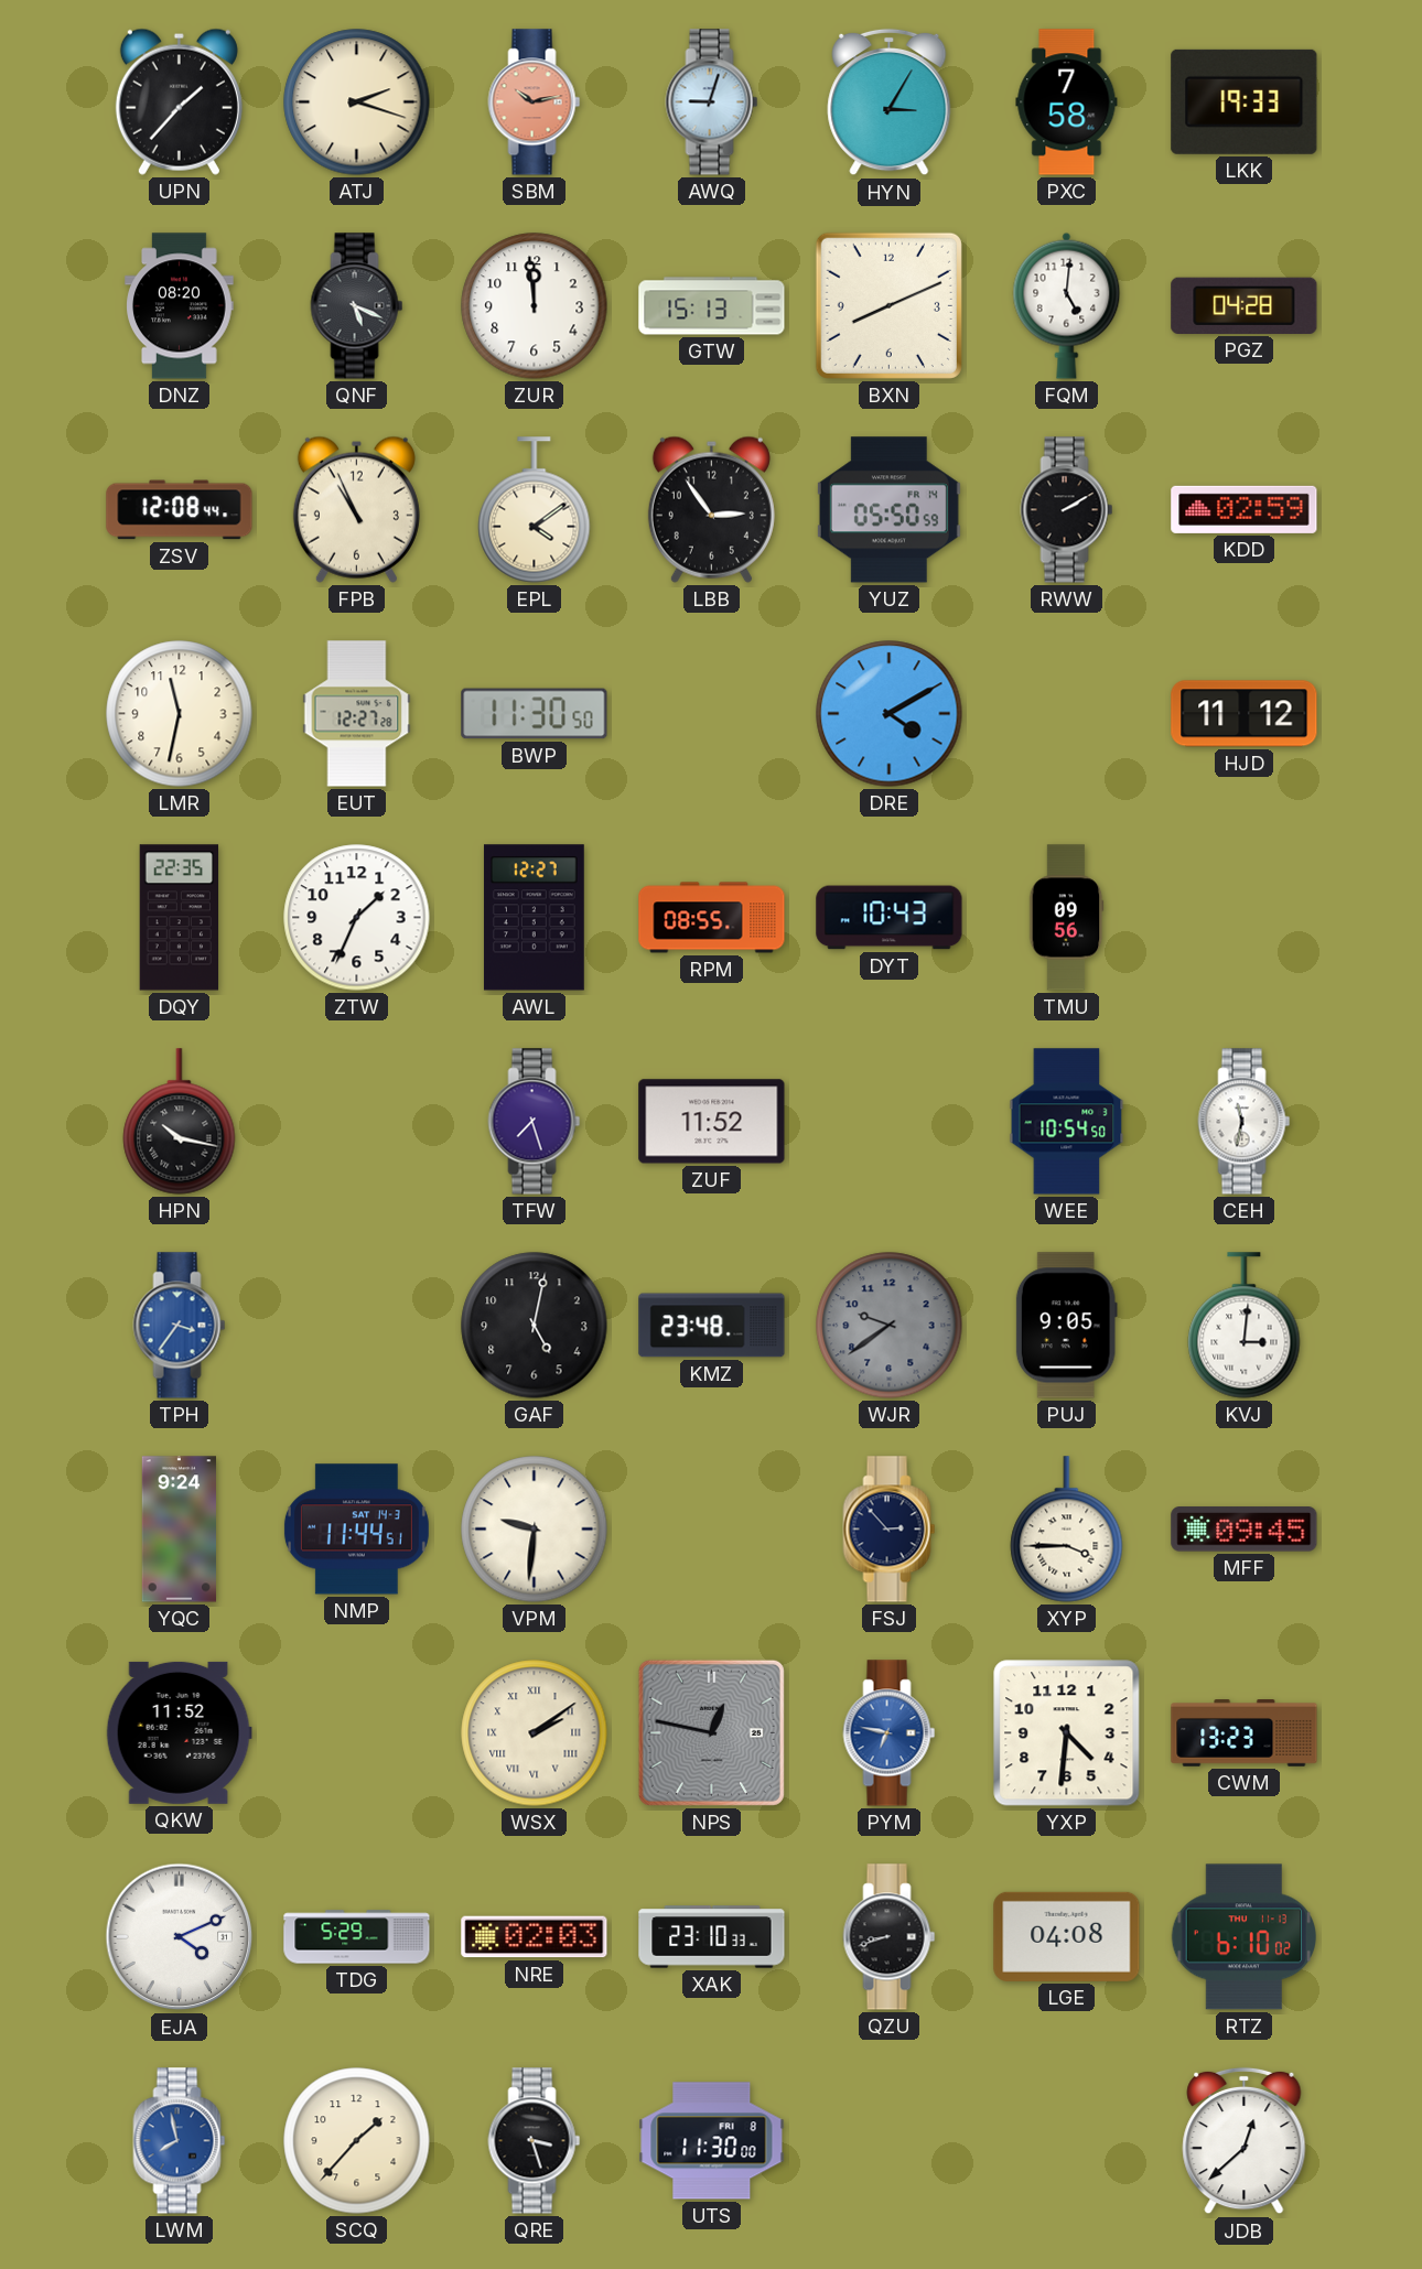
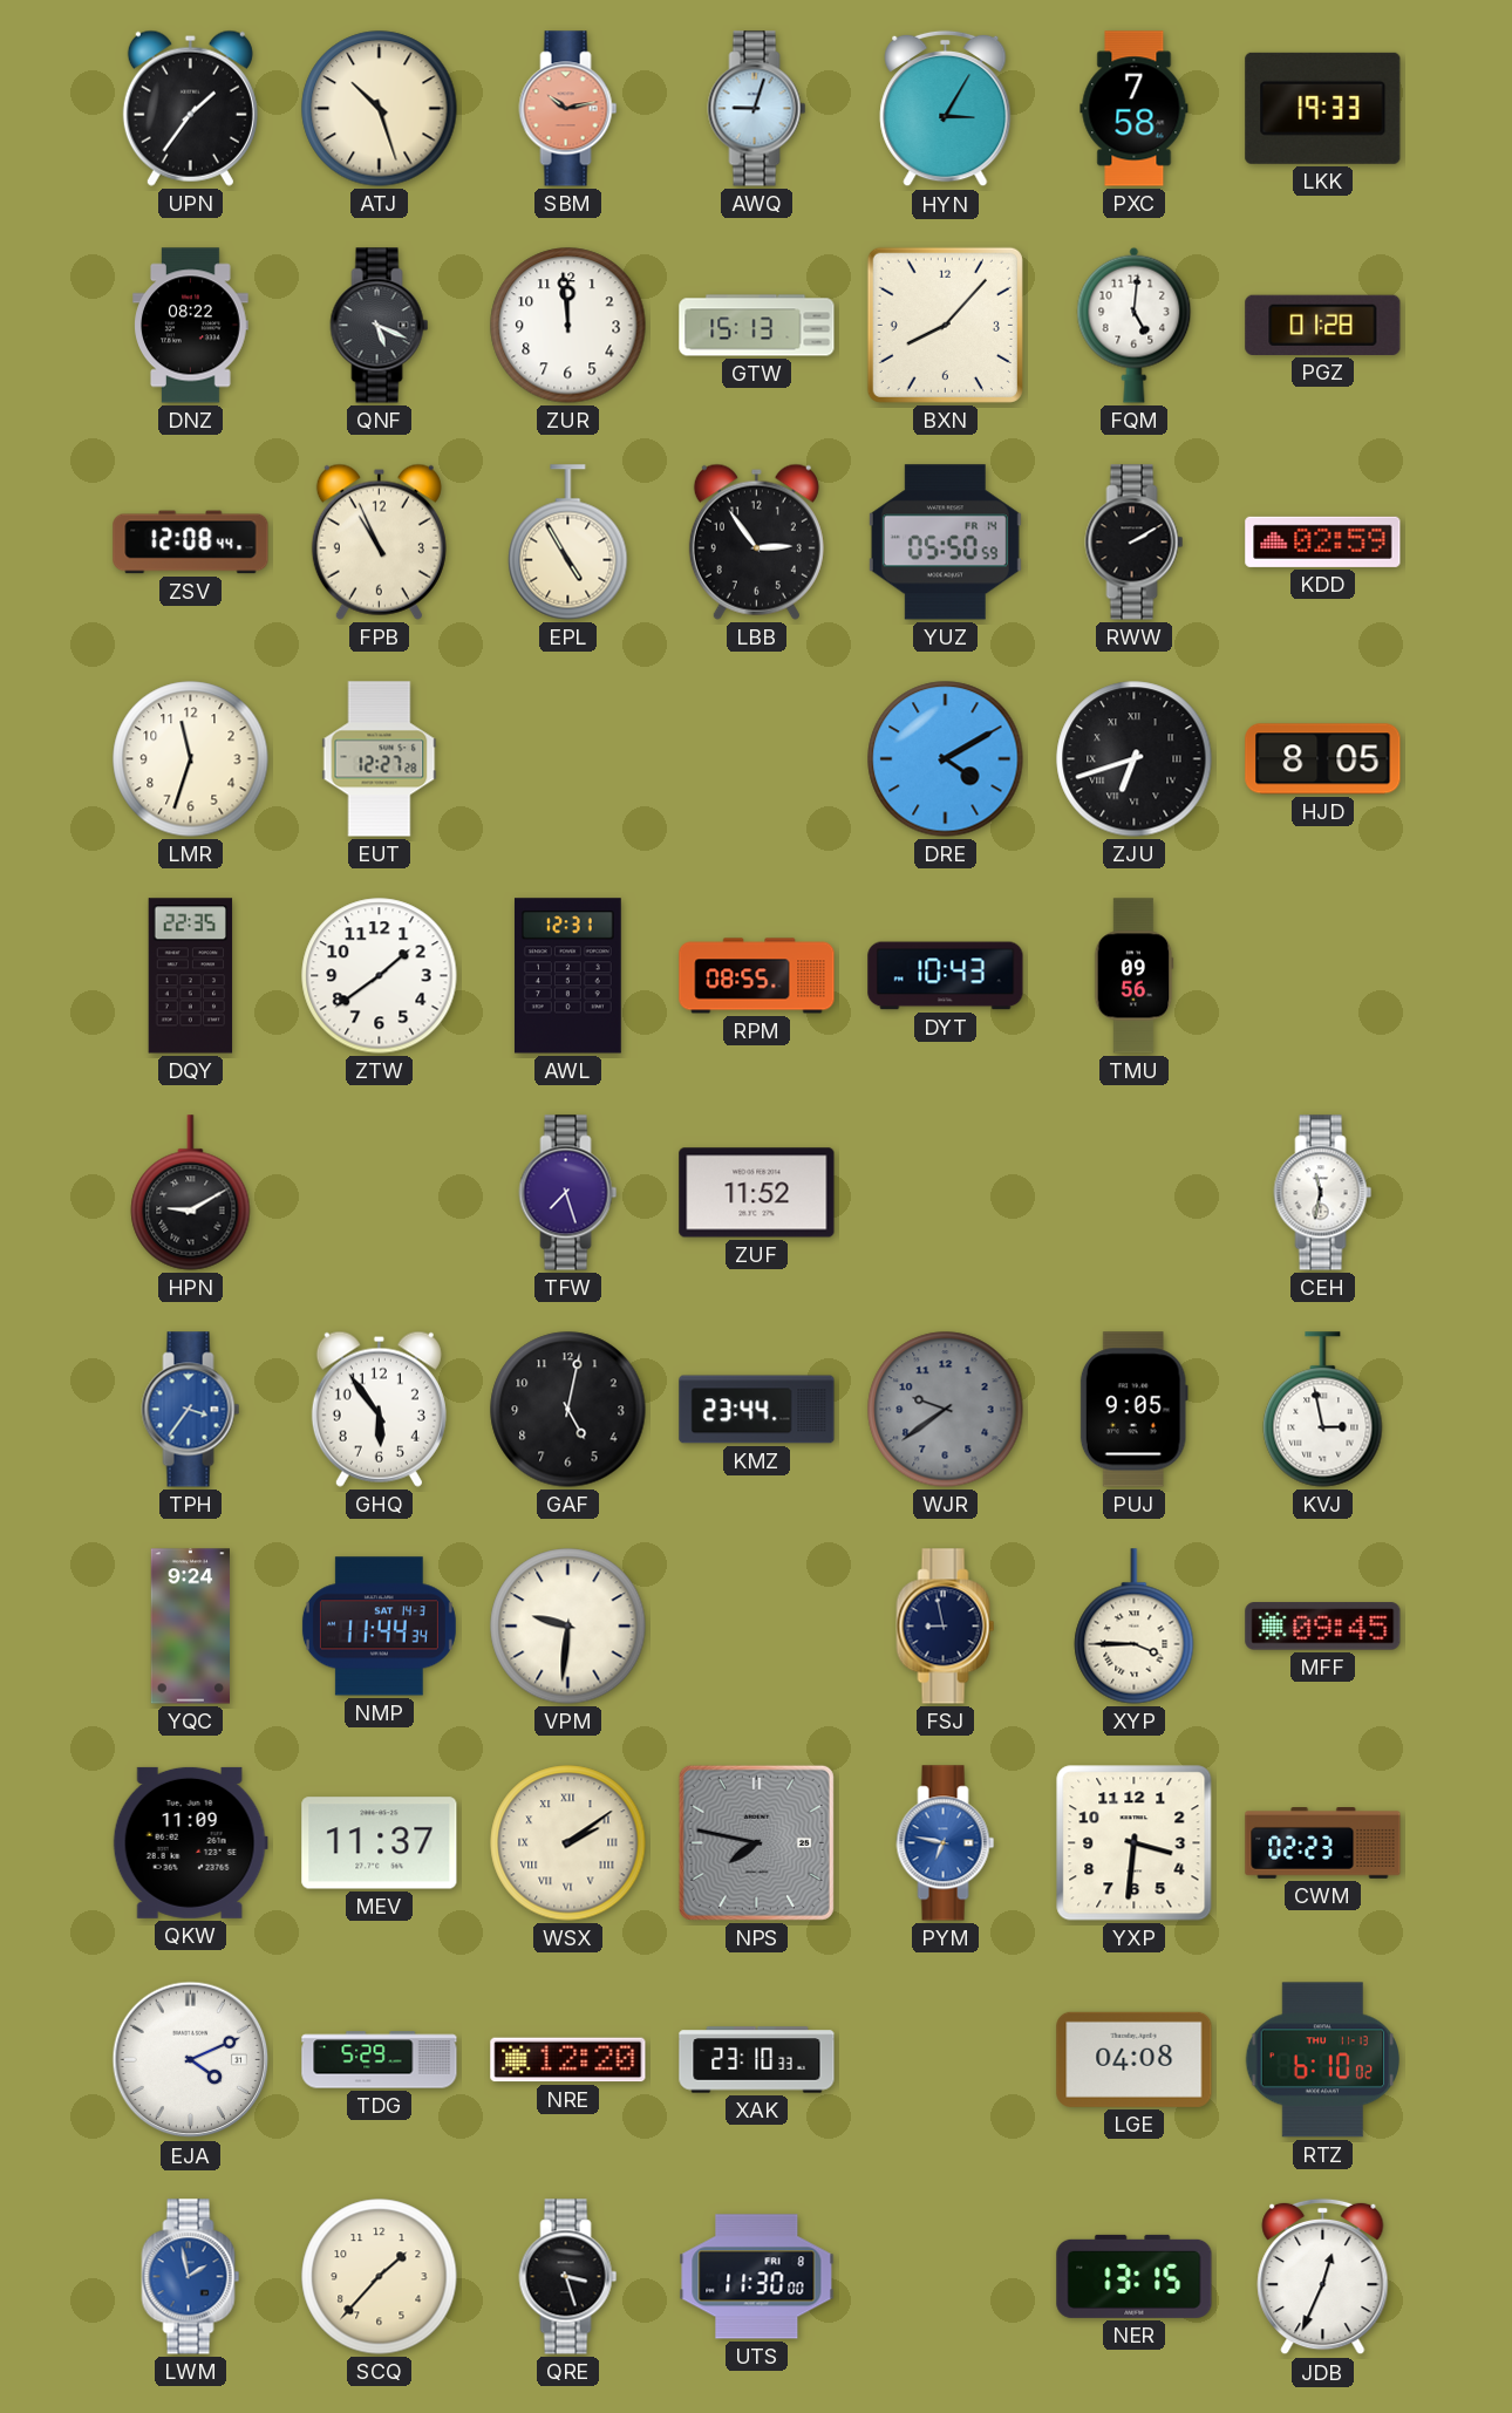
UPN: 1:37 -> 1:36 (190, 108)
ATJ: 2:18 -> 10:27 (380, 109)
DNZ: 08:20 -> 08:22 (191, 326)
BXN: 8:11 -> 8:07 (945, 325)
PGZ: 04:28 -> 01:28 (1323, 325)
EPL: 4:09 -> 4:55 (568, 543)
LMR: 11:32 -> 11:33 (191, 759)
BWP: 11:30 -> none (535, 714)
ZJU: none -> 6:42 (1135, 759)
HJD: 11:12 -> 8:05 (1323, 759)
ZTW: 1:34 -> 1:39 (380, 976)
AWL: 12:27 -> 12:31 (567, 976)
HPN: 10:17 -> 9:10 (191, 1193)
WEE: 10:54 -> none (1067, 1122)
GHQ: none -> 5:54 (379, 1409)
KMZ: 23:48 -> 23:44 (757, 1410)
KVJ: 3:01 -> 2:58 (1323, 1410)
NMP: 11:44:51 -> 11:44:34 (379, 1627)
FSJ: 2:53 -> 8:58 (946, 1627)
QKW: 11:52 -> 11:09 (190, 1842)
MEV: none -> 11:37 (380, 1843)
NPS: 12:47 -> 7:47 (756, 1842)
YXP: 4:31 -> 3:31 (1135, 1843)
CWM: 13:23 -> 02:23 (1323, 1843)
NRE: 02:03 -> 12:20 (568, 2060)
QZU: 8:42 -> none (890, 1937)
LWM: 7:58 -> 1:58 (191, 2277)
NER: none -> 13:15 (1135, 2276)
JDB: 12:38 -> 12:34 (1323, 2277)
